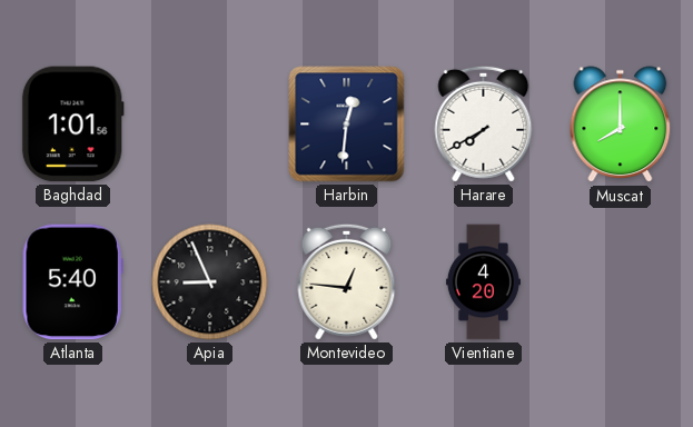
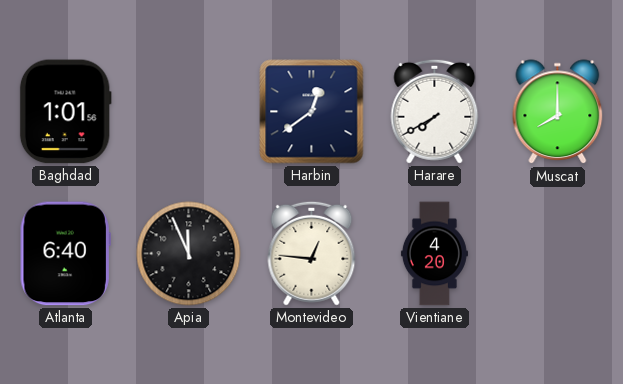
Harbin: 12:31 -> 12:39 (312, 112)
Atlanta: 5:40 -> 6:40 (65, 254)
Apia: 8:56 -> 11:56 (189, 254)
